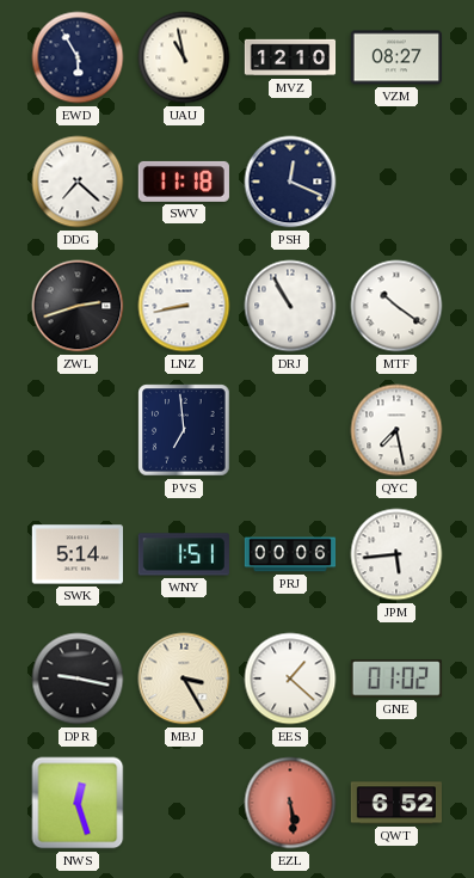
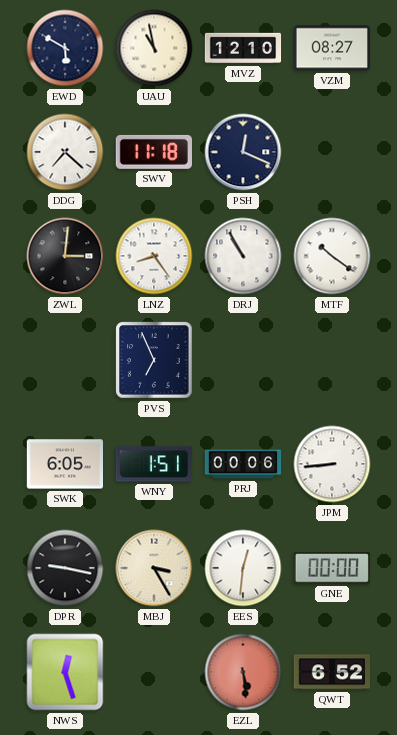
EWD: 5:55 -> 5:50 (65, 48)
ZWL: 2:42 -> 3:01 (65, 256)
LNZ: 8:43 -> 8:24 (154, 256)
PVS: 6:59 -> 6:56 (154, 360)
QYC: 7:28 -> none (396, 430)
SWK: 5:14 -> 6:05 (64, 464)
JPM: 5:44 -> 8:44 (332, 464)
EES: 1:22 -> 12:31 (243, 568)
GNE: 01:02 -> 00:00 (332, 568)
